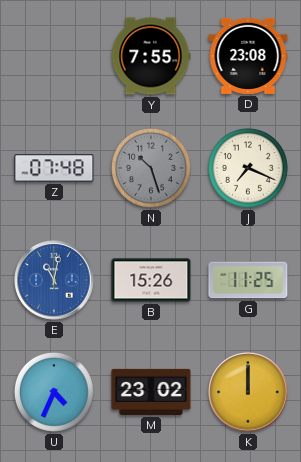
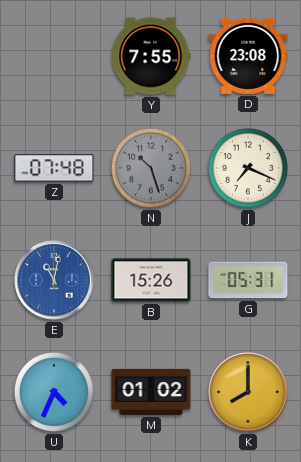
G: 11:25 -> 05:31 (248, 280)
M: 23:02 -> 01:02 (151, 392)
K: 12:00 -> 8:00 (248, 392)
